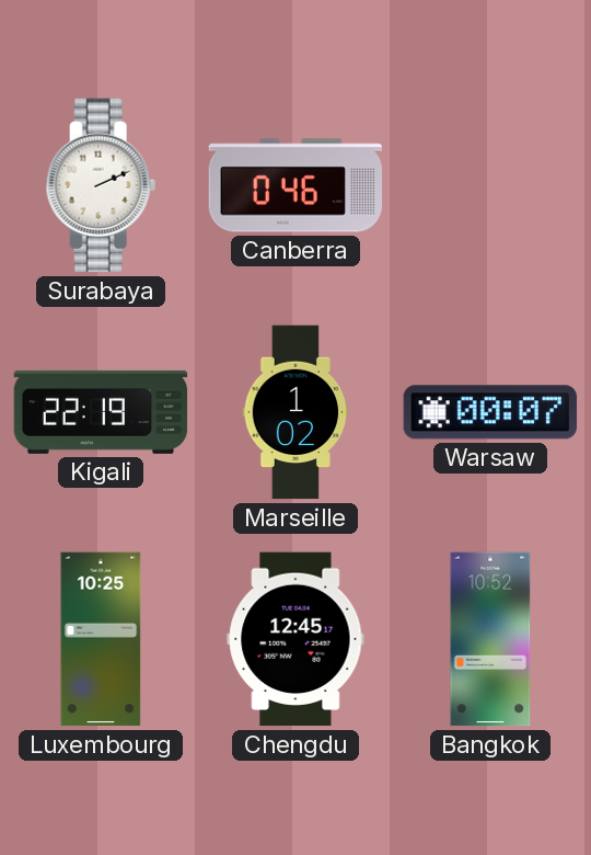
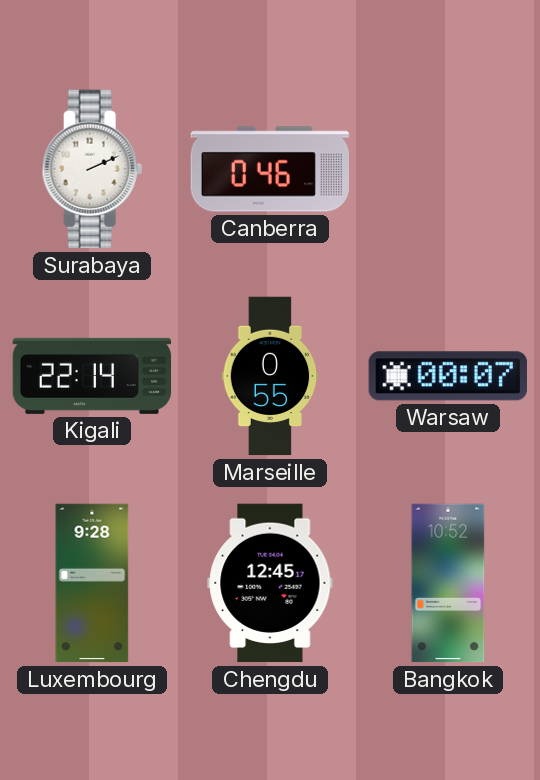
Kigali: 22:19 -> 22:14 (92, 376)
Marseille: 1:02 -> 0:55 (270, 376)
Luxembourg: 10:25 -> 9:28 (92, 583)
